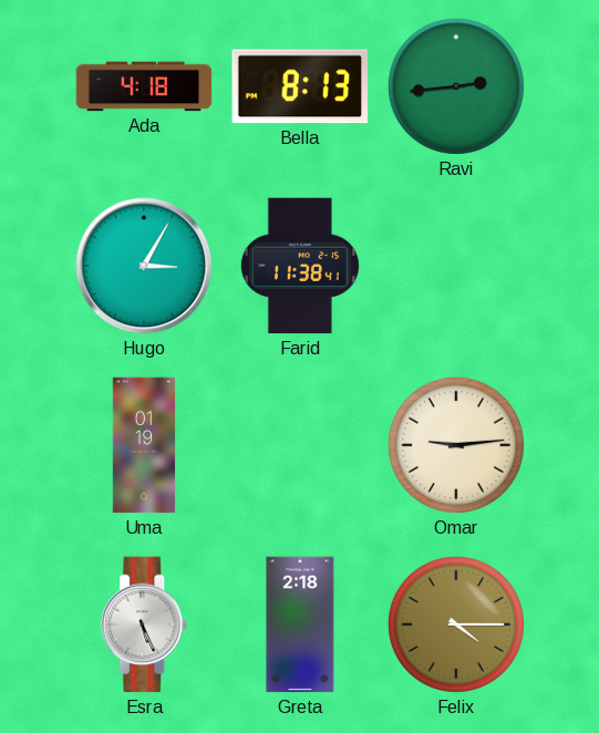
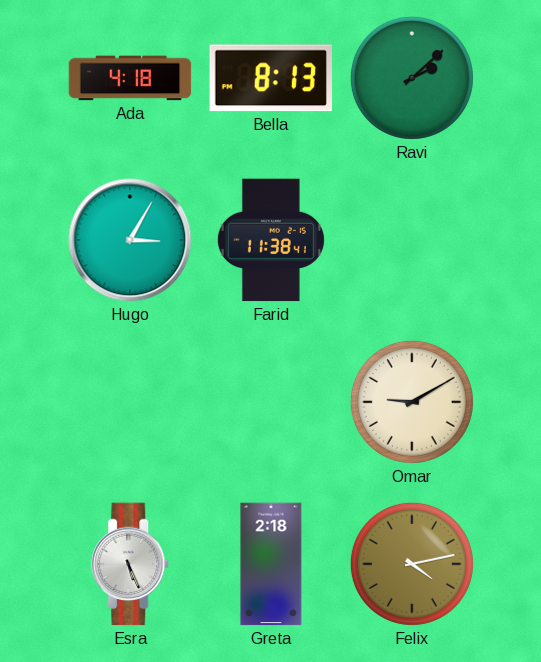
Ravi: 2:44 -> 2:08 (412, 78)
Uma: 01:19 -> none (144, 445)
Omar: 9:14 -> 9:10 (412, 402)
Felix: 4:15 -> 4:13 (412, 564)
